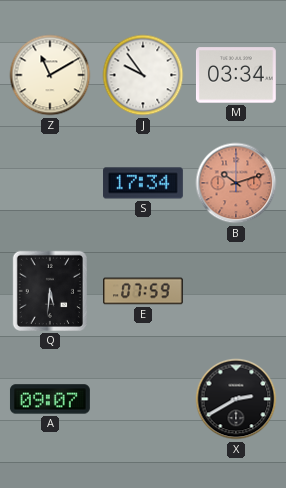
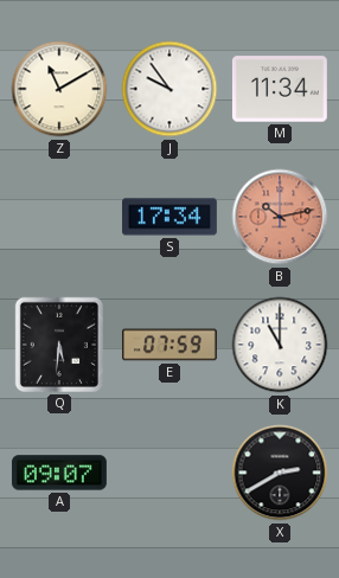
M: 03:34 -> 11:34 (280, 89)
B: 10:12 -> 10:13 (280, 217)
K: none -> 11:00 (280, 345)
